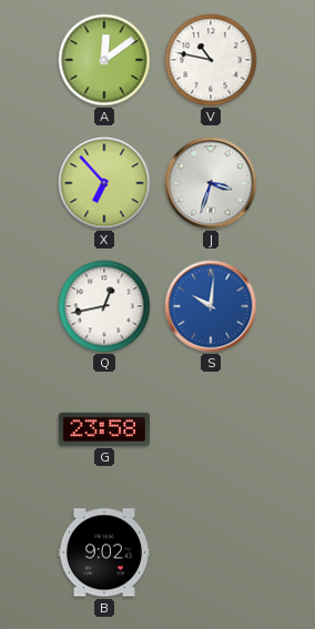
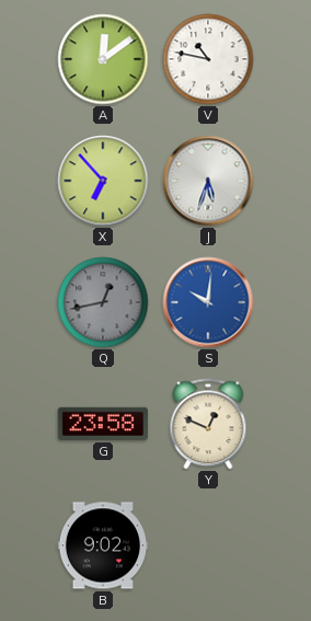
J: 3:33 -> 5:33 (208, 181)
Q dial: white -> grey (103, 302)
Y: none -> 12:49 (208, 424)
